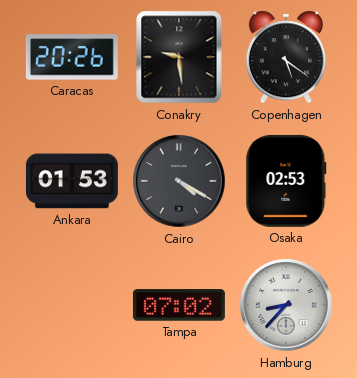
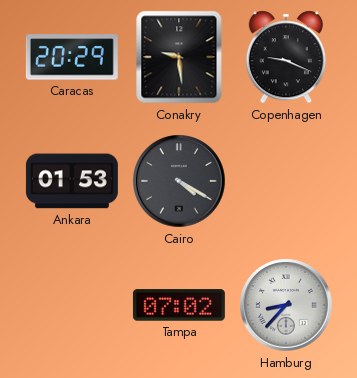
Caracas: 20:26 -> 20:29 (72, 57)
Copenhagen: 5:21 -> 9:19 (285, 57)
Osaka: 02:53 -> none (286, 181)
